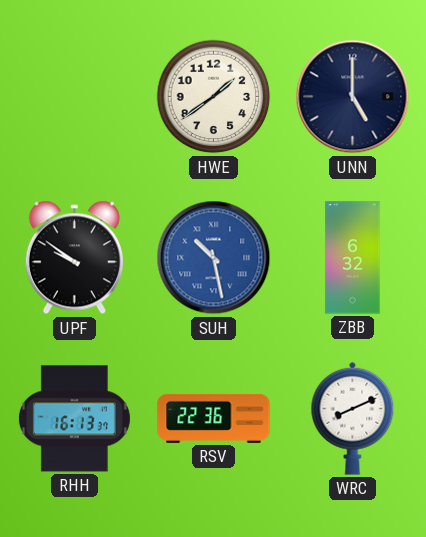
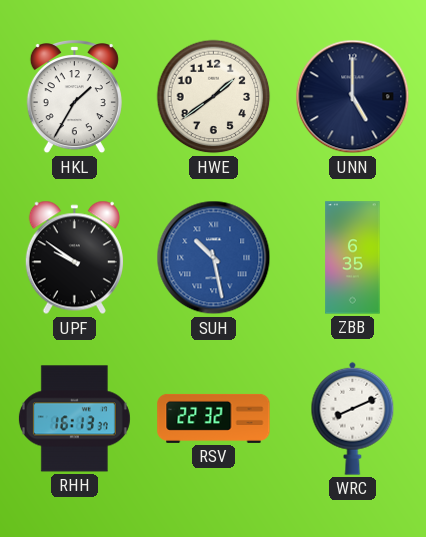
HKL: none -> 1:35 (74, 98)
ZBB: 6:32 -> 6:35 (353, 258)
RSV: 22:36 -> 22:32 (214, 418)
